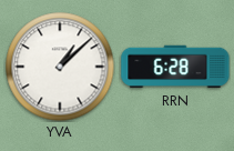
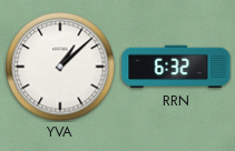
RRN: 6:28 -> 6:32 (176, 67)
